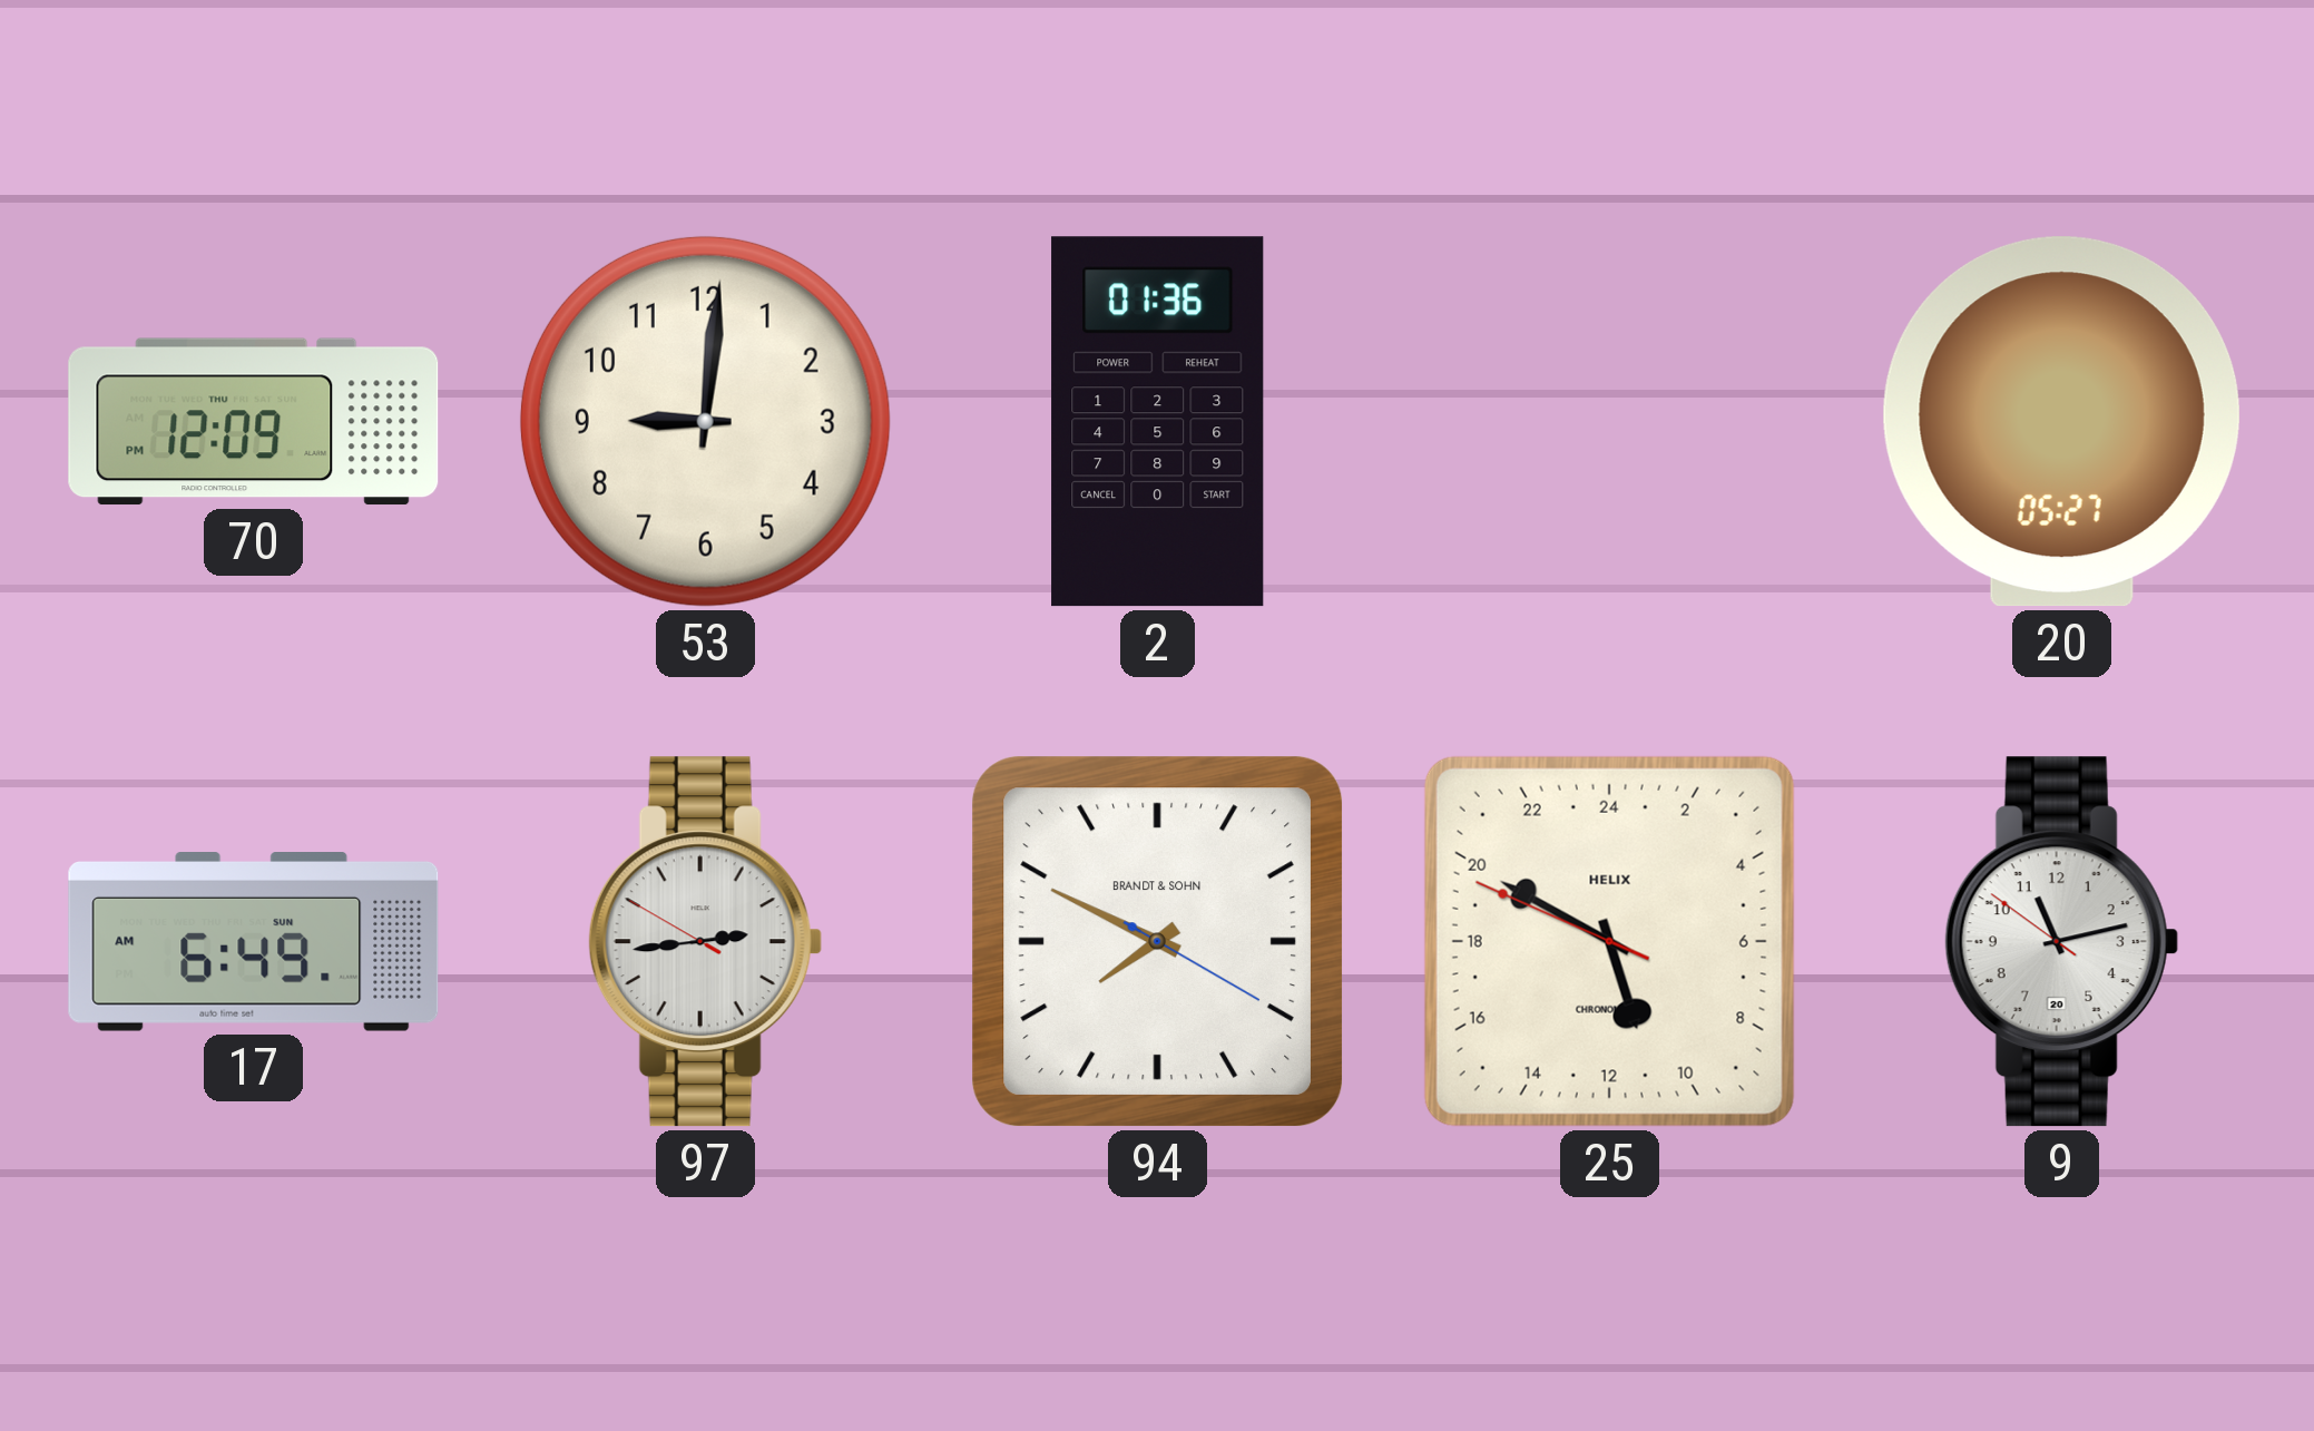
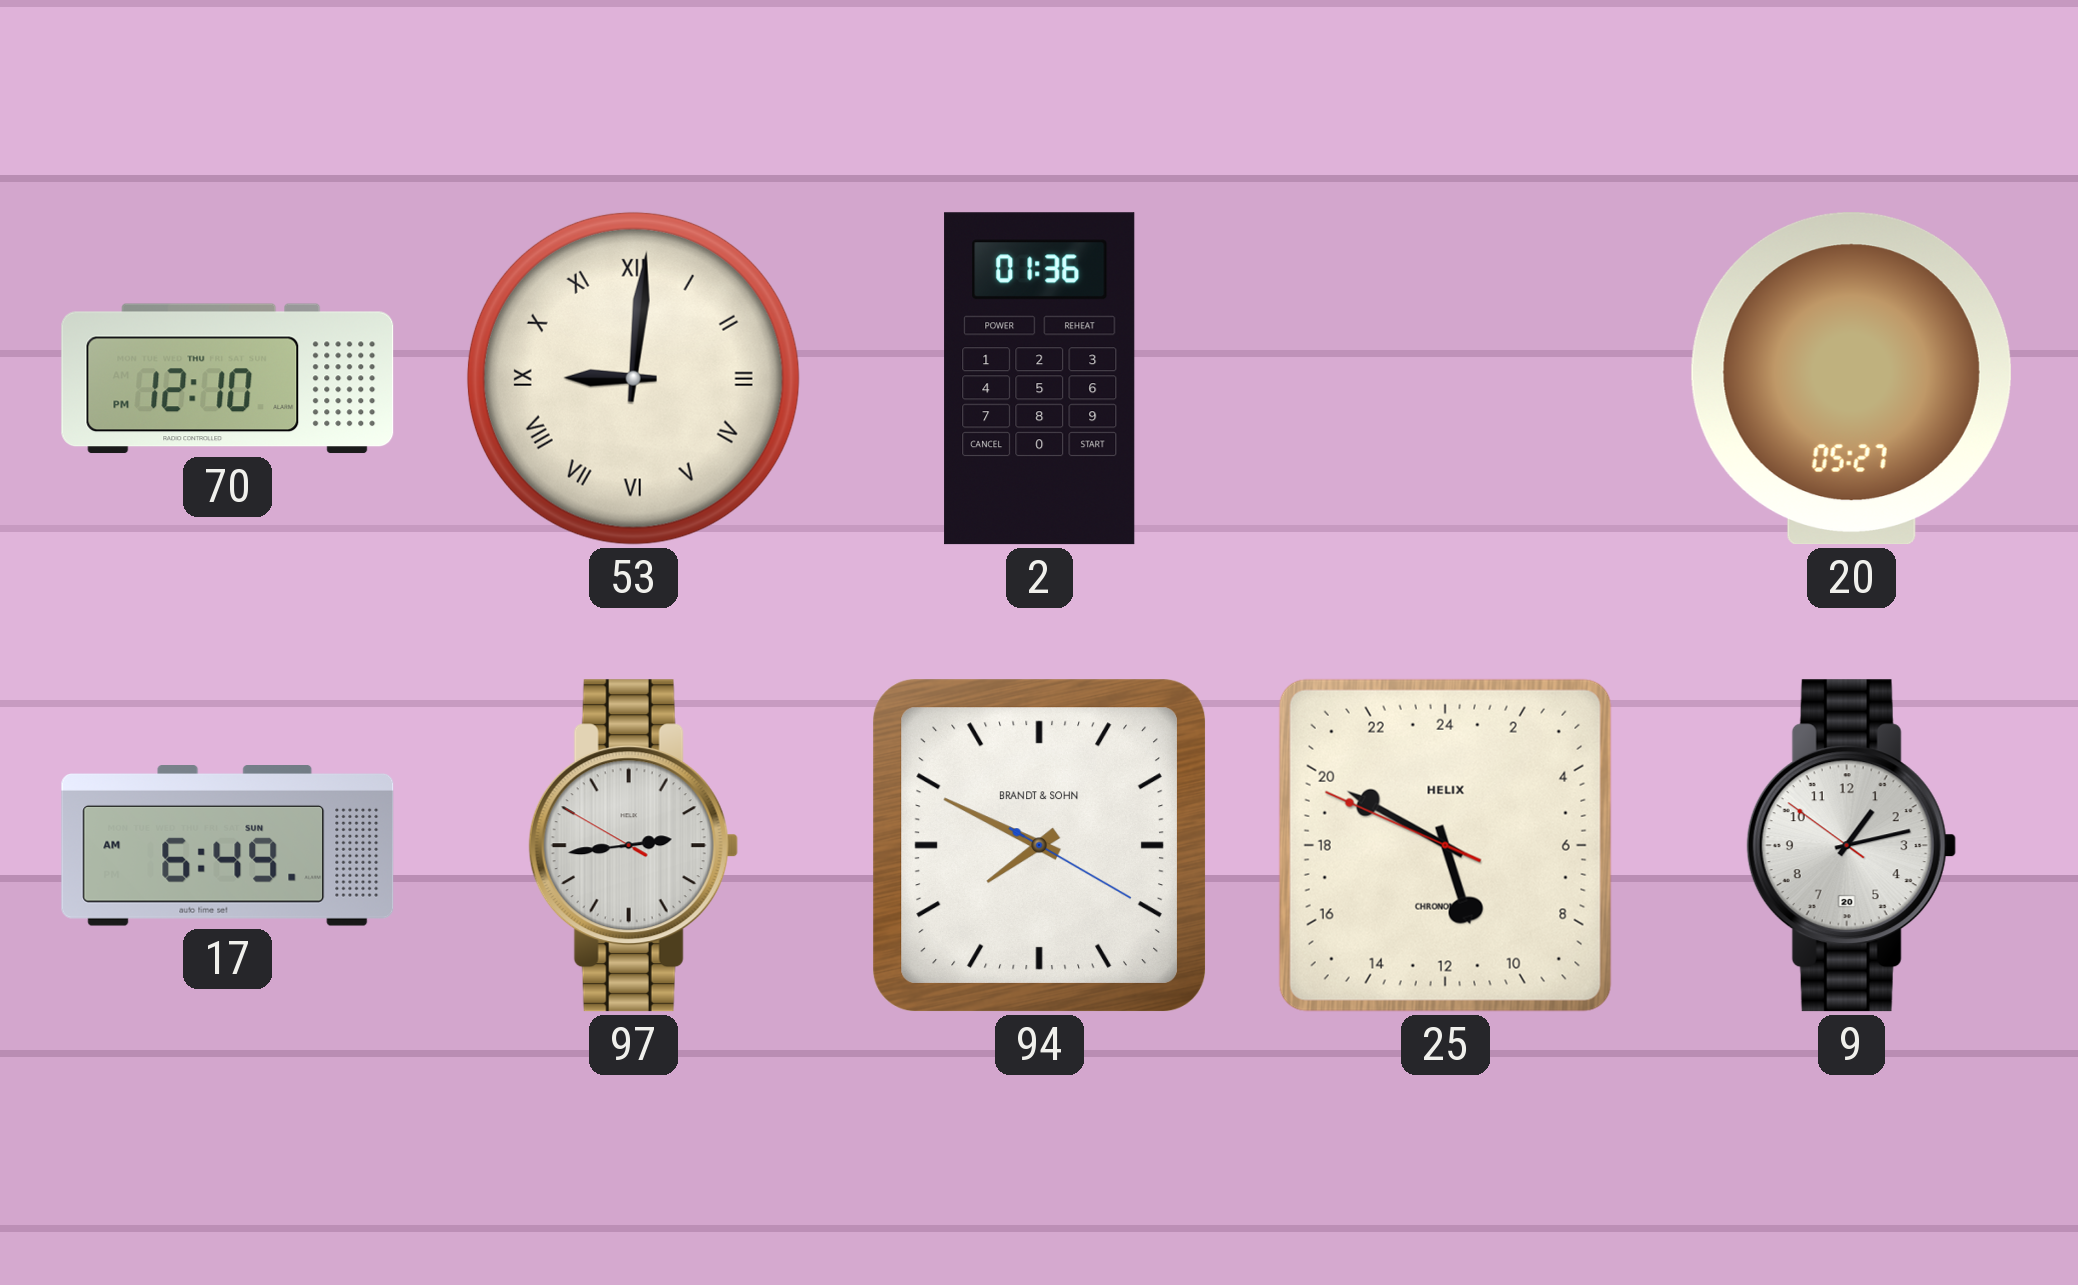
70: 12:09 -> 12:10 (228, 379)
53 numerals: Arabic -> Roman (633, 378)
9: 11:12 -> 1:12 (1851, 846)
